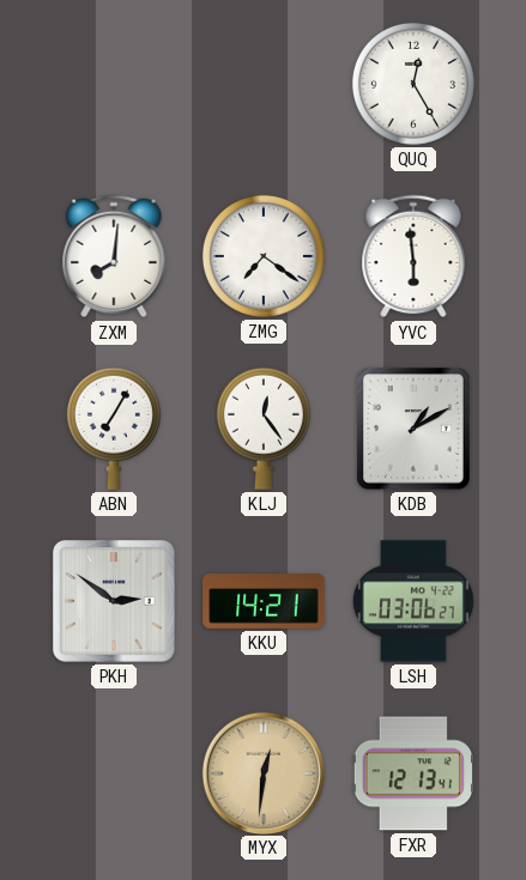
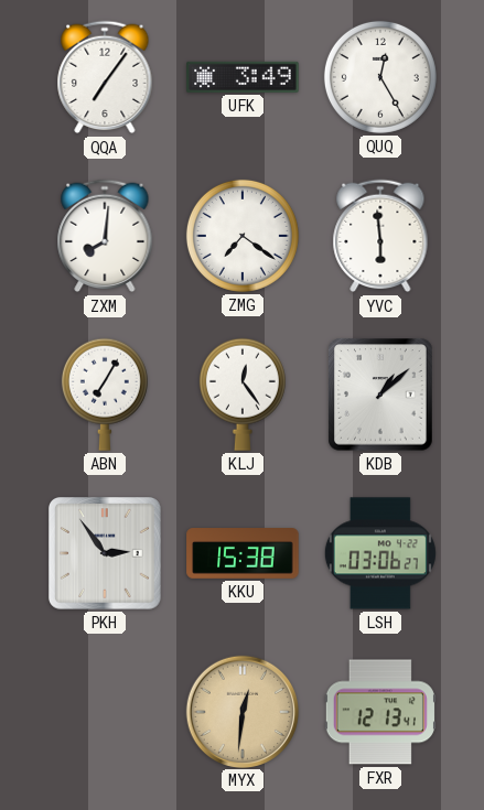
QQA: none -> 7:06 (105, 77)
UFK: none -> 3:49 (243, 77)
KDB: 1:10 -> 1:08 (380, 395)
PKH: 2:51 -> 2:54 (106, 554)
KKU: 14:21 -> 15:38 (243, 553)
